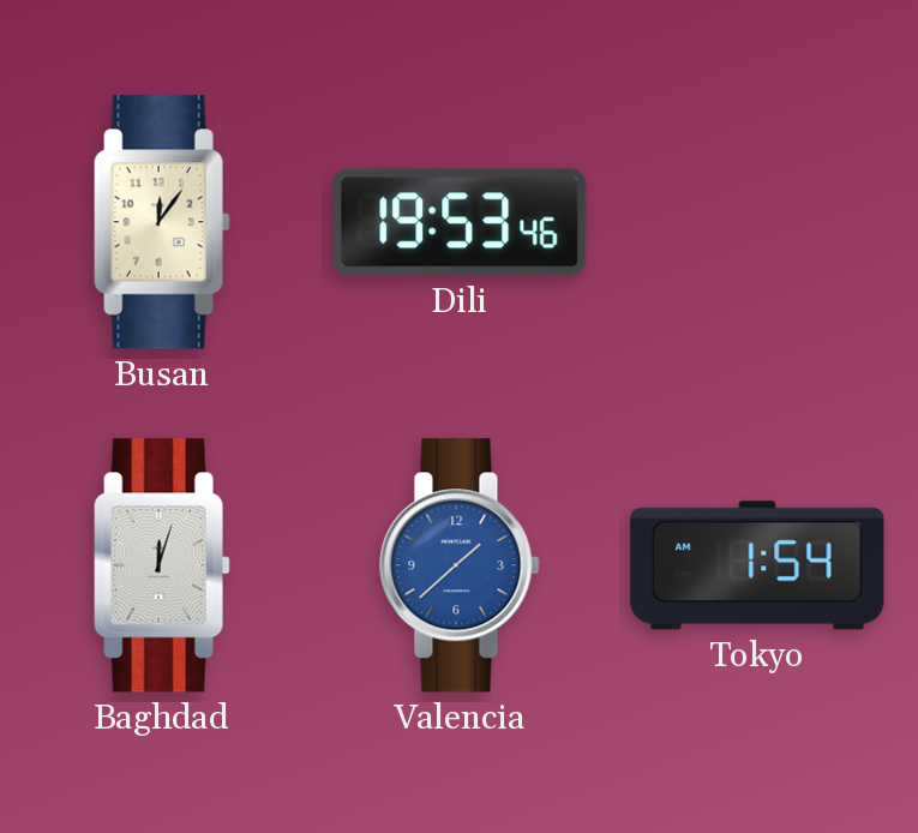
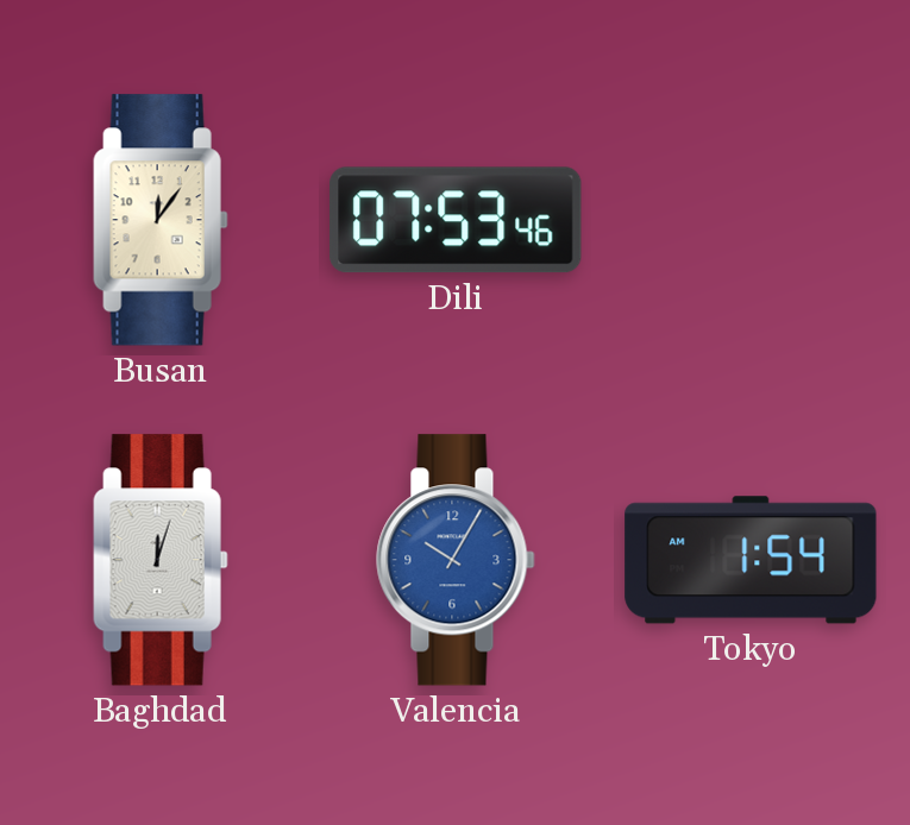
Dili: 19:53 -> 07:53 (456, 220)
Valencia: 1:38 -> 10:05 (456, 560)
